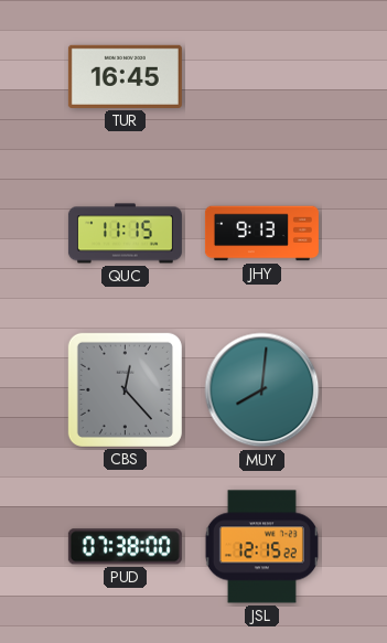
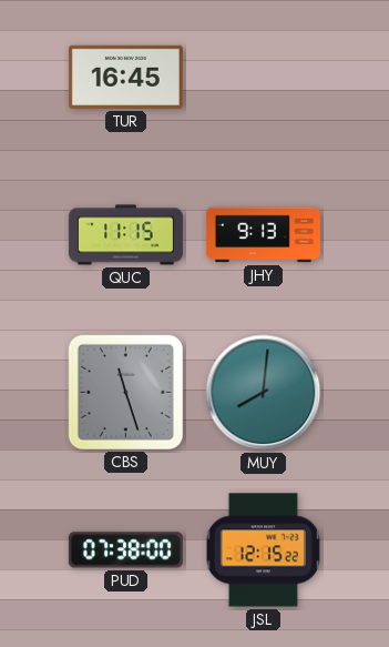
CBS: 12:23 -> 11:27 (125, 392)
